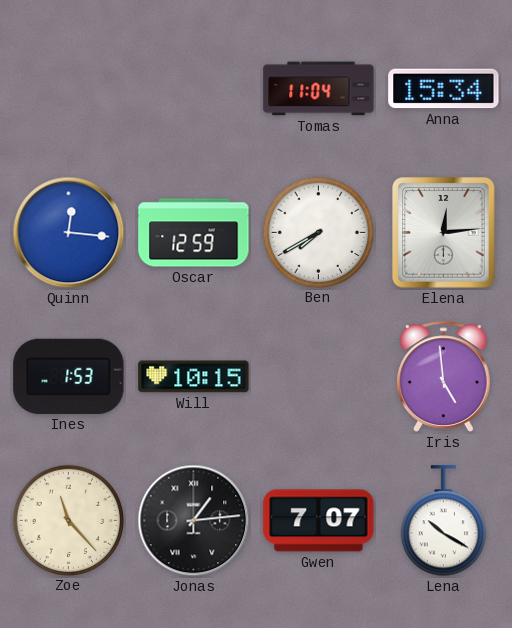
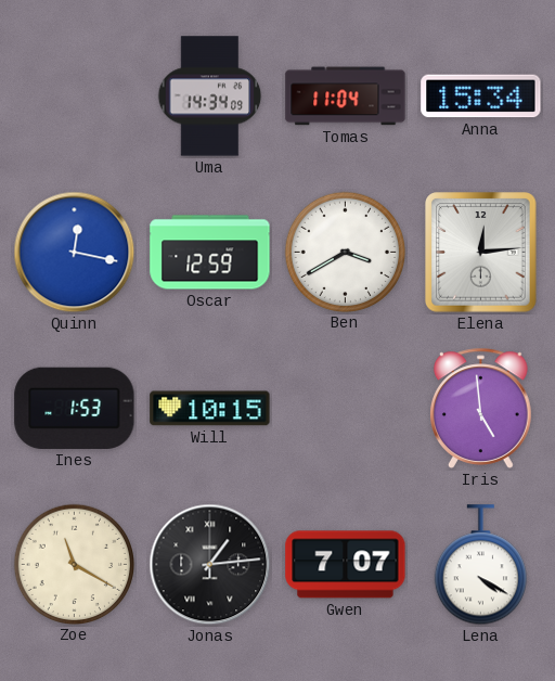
Uma: none -> 14:34 (210, 97)
Quinn: 12:16 -> 12:17 (75, 253)
Ben: 7:40 -> 3:40 (345, 252)
Zoe: 11:23 -> 11:20 (74, 564)
Lena: 10:20 -> 4:20 (480, 565)
